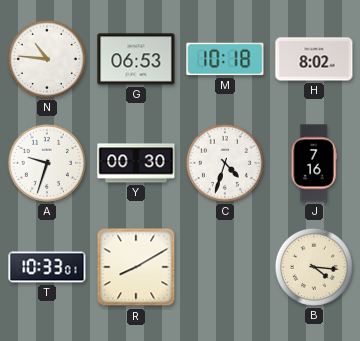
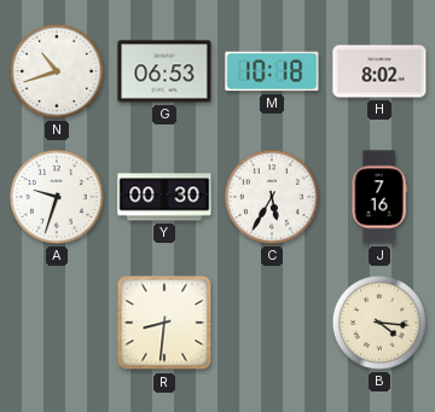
N: 10:46 -> 10:42 (57, 71)
C: 4:33 -> 5:35 (272, 197)
T: 10:33 -> none (47, 267)
R: 8:10 -> 8:31 (164, 323)
